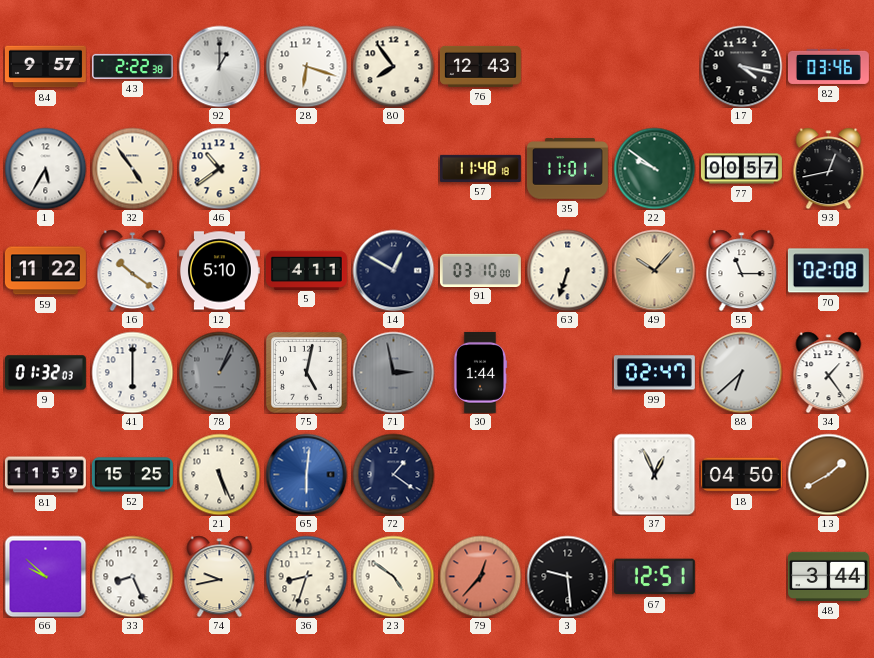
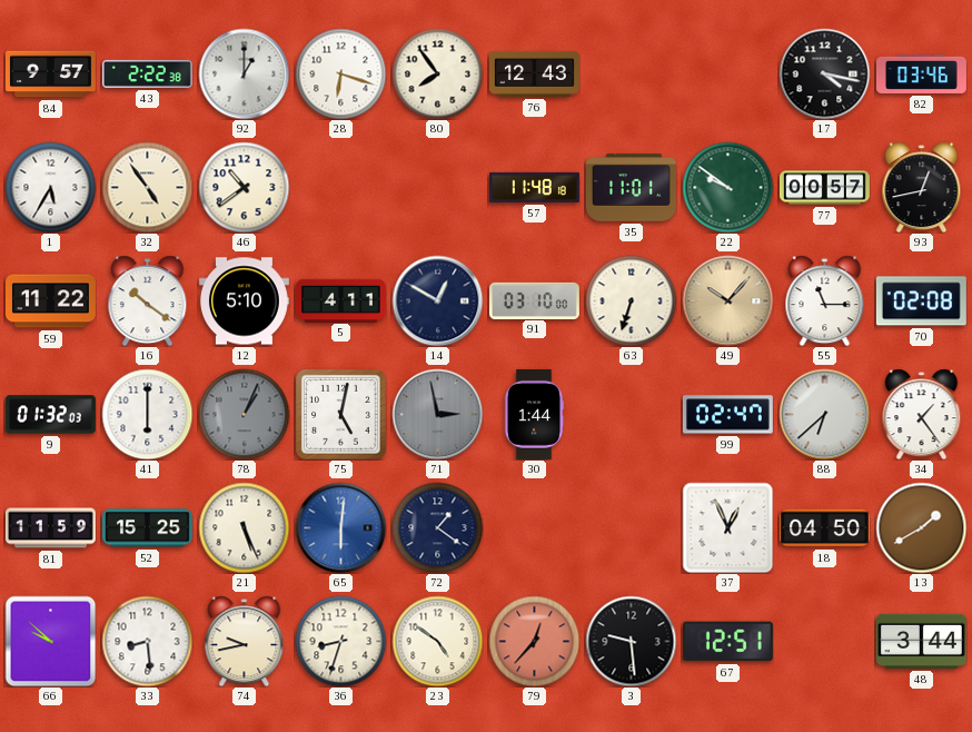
33: 8:26 -> 8:29 (147, 641)
